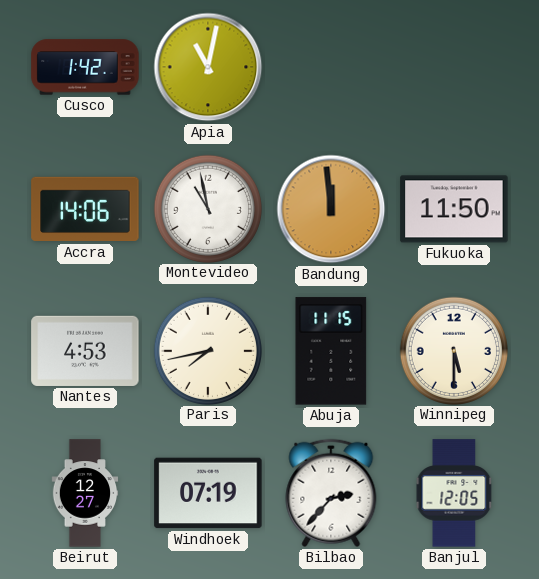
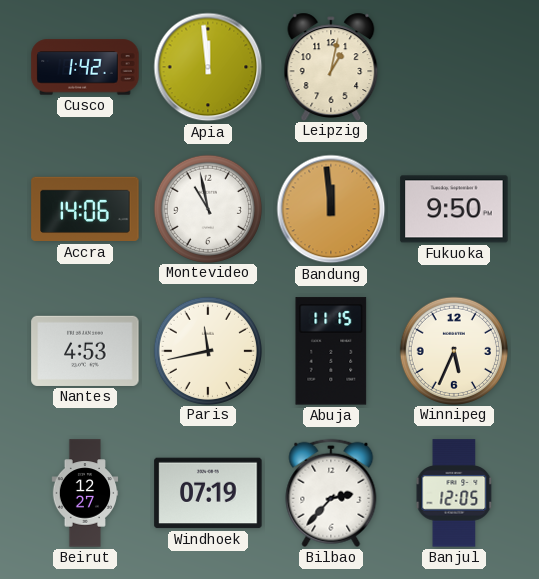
Apia: 11:02 -> 11:59 (208, 67)
Leipzig: none -> 1:02 (331, 66)
Fukuoka: 11:50 -> 9:50 (454, 209)
Paris: 7:43 -> 11:43 (207, 350)
Winnipeg: 5:30 -> 5:34 (453, 350)
